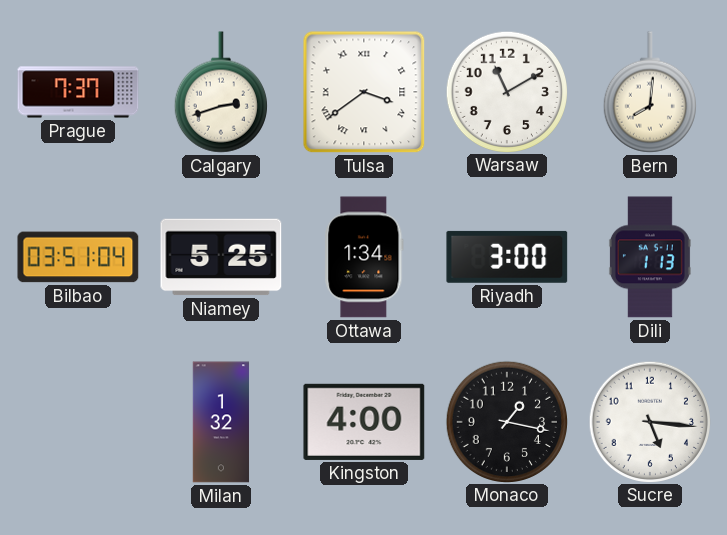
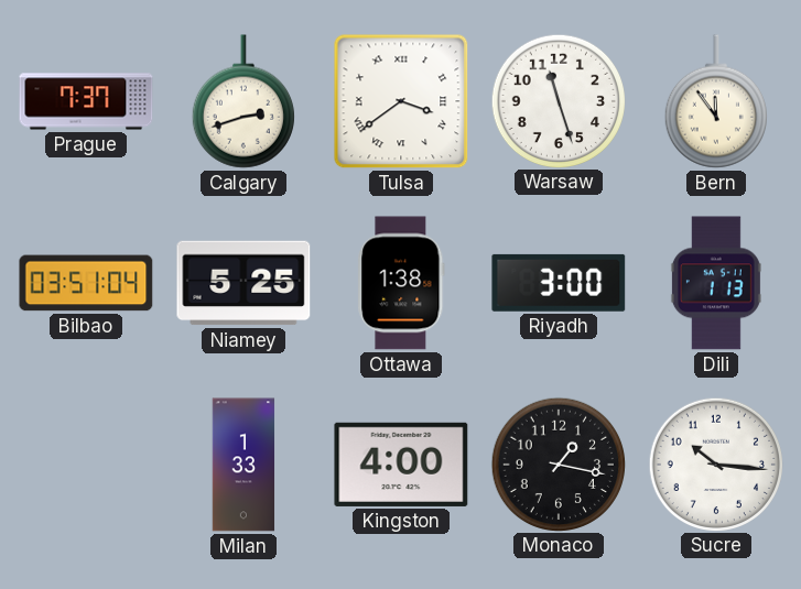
Warsaw: 11:10 -> 11:27 (558, 100)
Bern: 8:01 -> 11:54 (716, 101)
Ottawa: 1:34 -> 1:38 (401, 283)
Milan: 1:32 -> 1:33 (243, 465)
Sucre: 5:16 -> 10:16 (715, 463)
